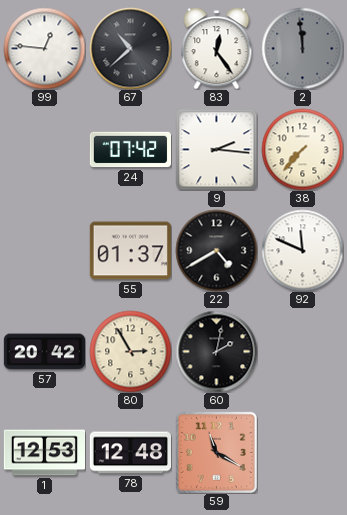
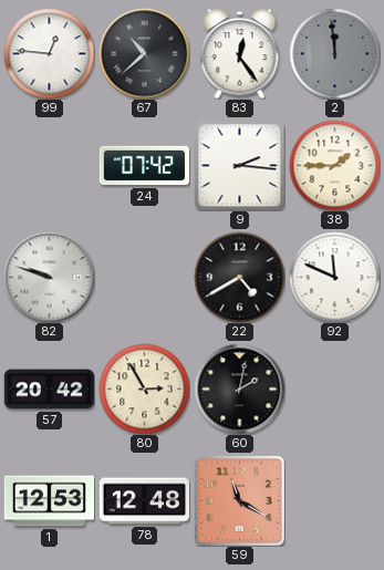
38: 7:37 -> 1:45 (334, 165)
82: none -> 9:48 (49, 277)
55: 01:37 -> none (130, 251)
